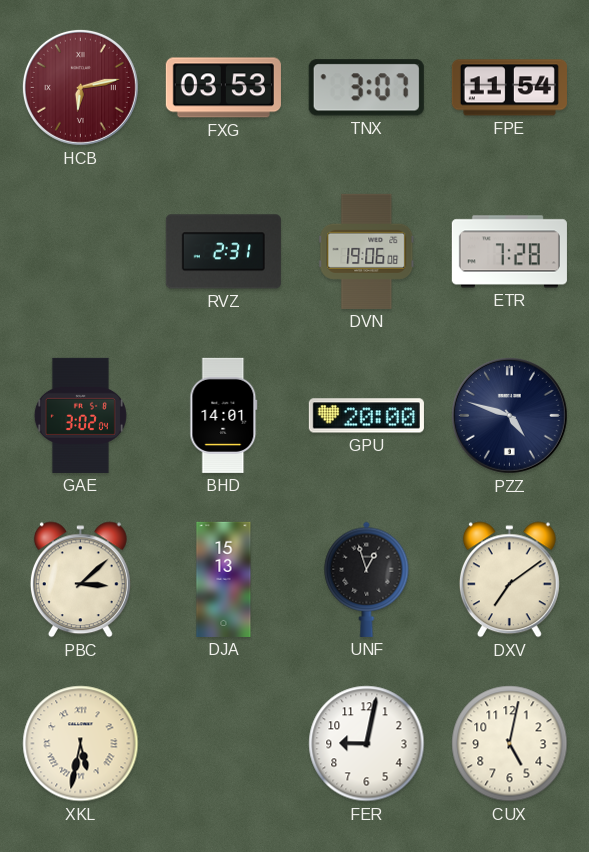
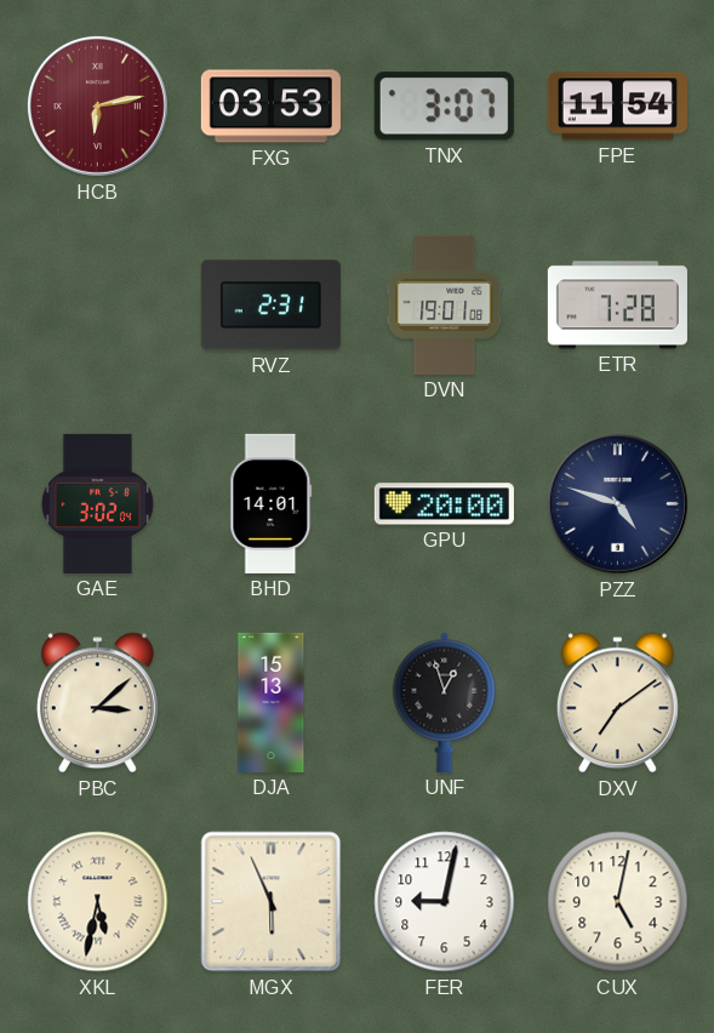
DVN: 19:06 -> 19:01 (445, 304)
MGX: none -> 5:56 (272, 902)
